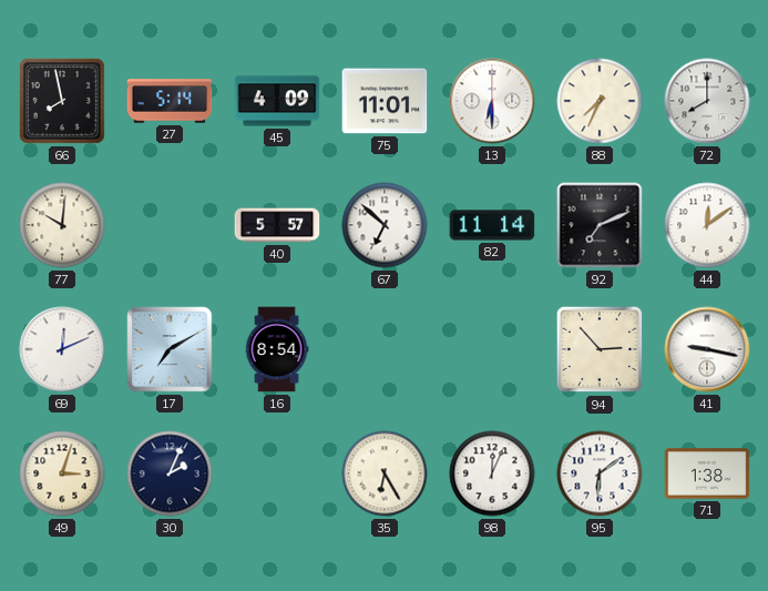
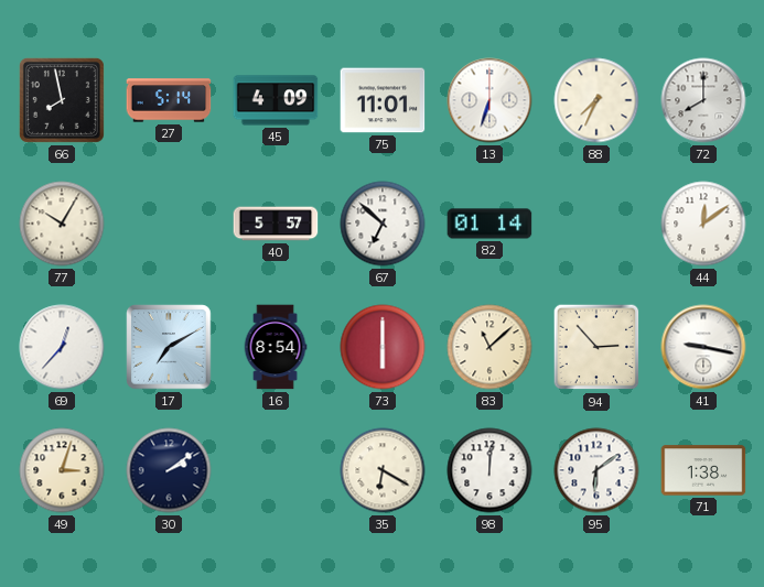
13: 6:30 -> 6:33 (489, 100)
77: 10:01 -> 10:05 (62, 224)
82: 11:14 -> 01:14 (489, 224)
92: 7:11 -> none (600, 225)
69: 12:11 -> 12:37 (62, 347)
73: none -> 6:00 (383, 347)
83: none -> 11:08 (489, 347)
30: 2:04 -> 2:09 (169, 470)
35: 6:25 -> 6:20 (383, 470)
98: 12:04 -> 12:01 (489, 470)
